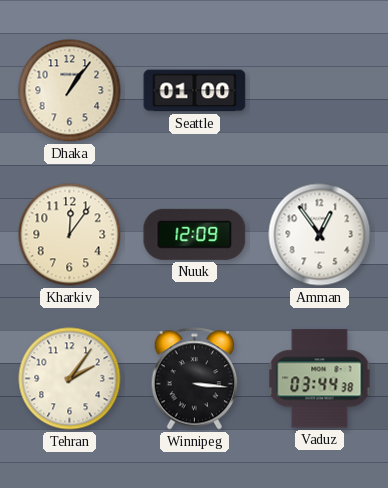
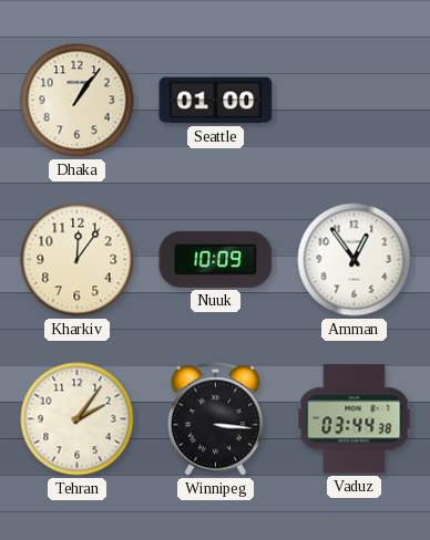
Nuuk: 12:09 -> 10:09 (216, 259)
